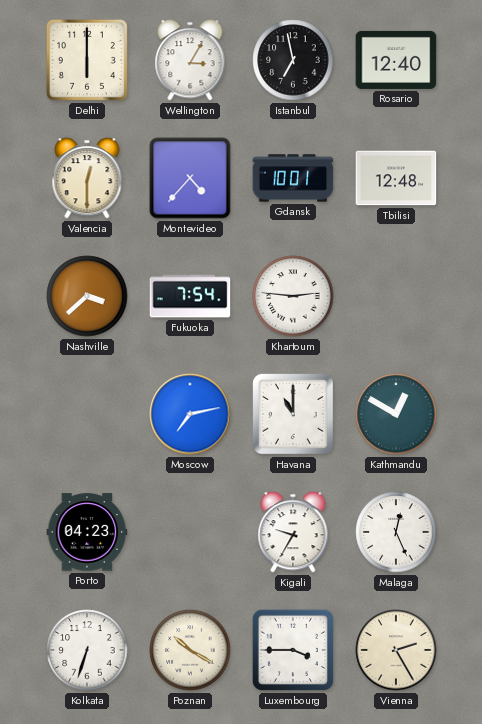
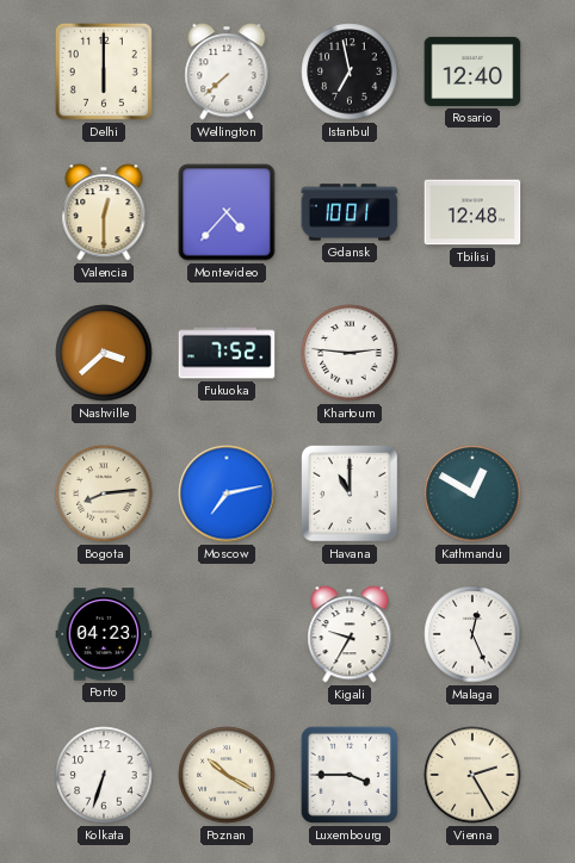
Wellington: 3:05 -> 7:38 (227, 72)
Fukuoka: 7:54 -> 7:52 (227, 353)
Bogota: none -> 8:14 (104, 493)
